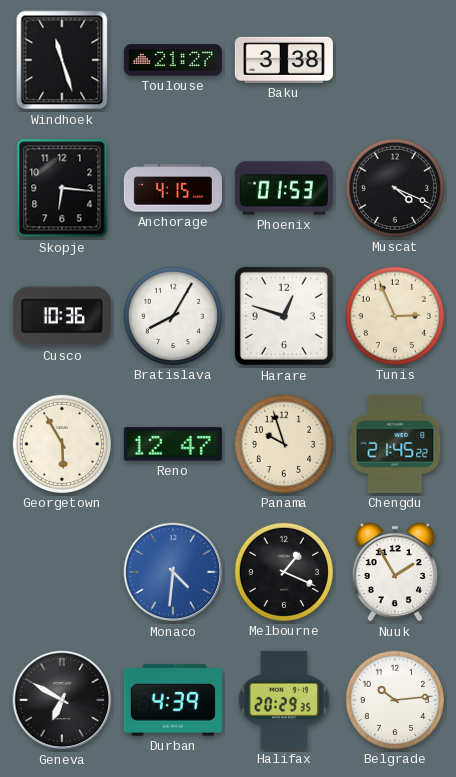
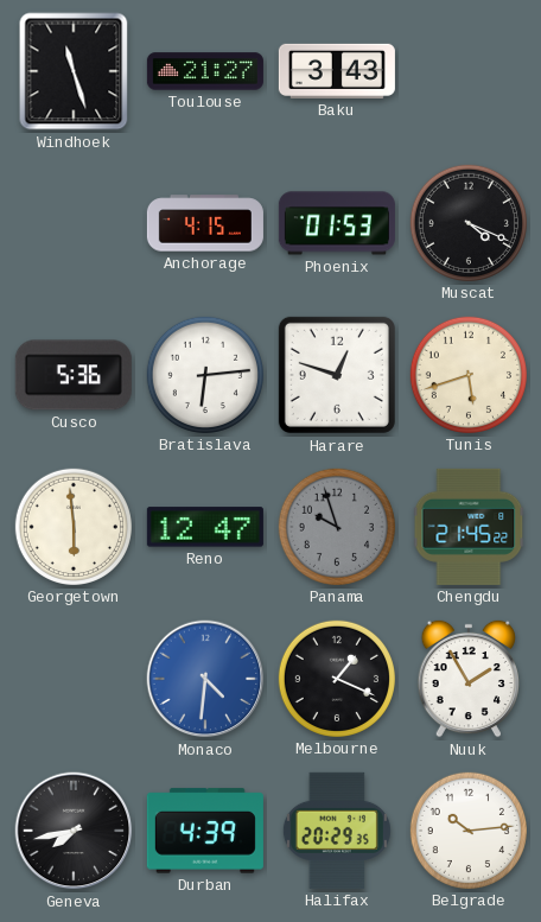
Baku: 3:38 -> 3:43 (337, 71)
Skopje: 6:16 -> none (62, 188)
Cusco: 10:36 -> 5:36 (74, 375)
Bratislava: 8:05 -> 6:14 (205, 375)
Tunis: 2:56 -> 5:42 (469, 375)
Georgetown: 5:55 -> 5:59 (74, 527)
Panama dial: cream -> grey (337, 527)
Geneva: 6:50 -> 7:43 (74, 831)
